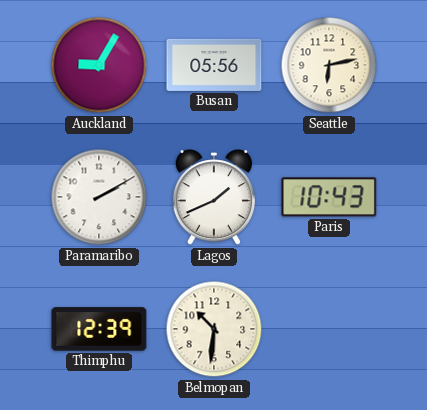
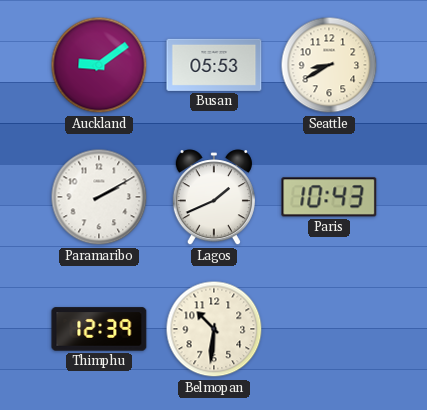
Auckland: 9:05 -> 9:09 (99, 65)
Busan: 05:56 -> 05:53 (214, 65)
Seattle: 6:13 -> 8:40 (329, 65)
